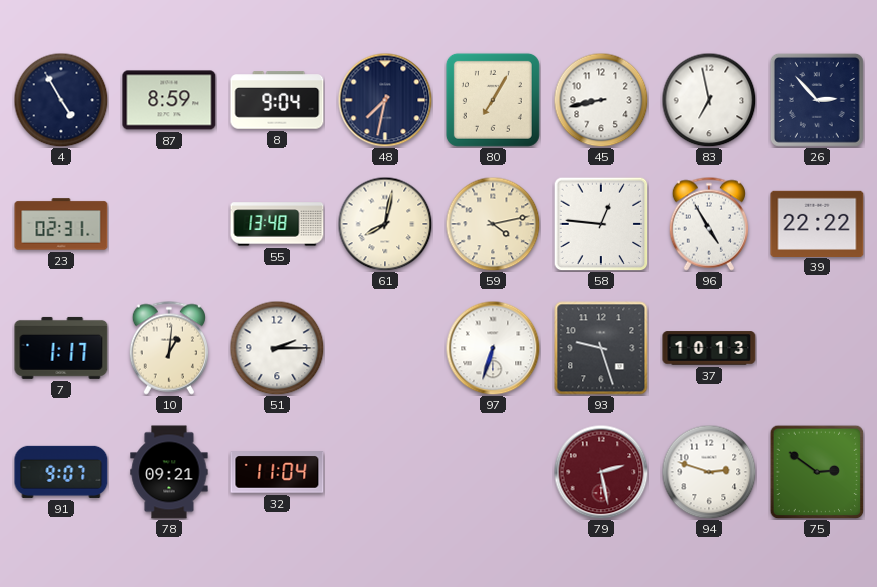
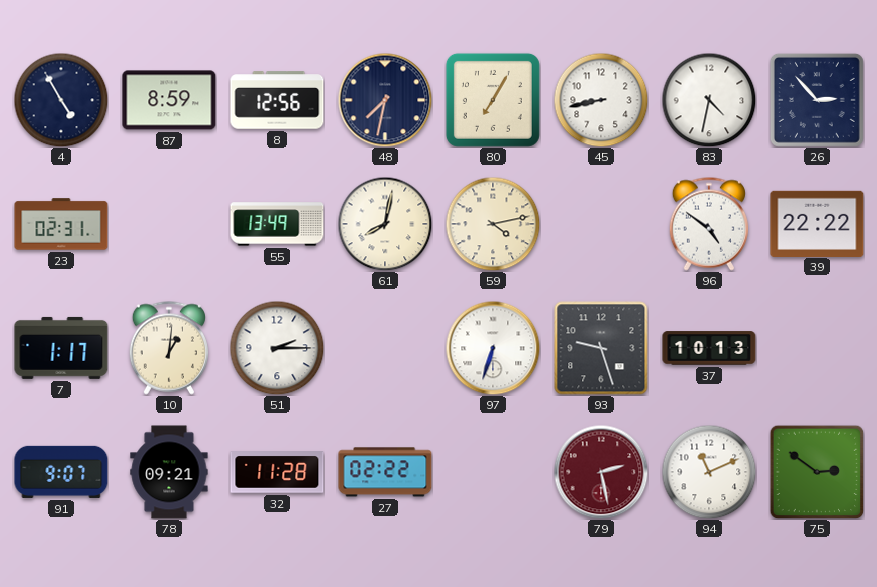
8: 9:04 -> 12:56 (277, 100)
83: 6:58 -> 4:32 (709, 100)
55: 13:48 -> 13:49 (277, 224)
58: 12:46 -> none (601, 224)
96: 4:55 -> 4:51 (709, 224)
32: 11:04 -> 11:28 (277, 472)
27: none -> 02:22 (385, 472)
94: 2:48 -> 11:11 (709, 472)
